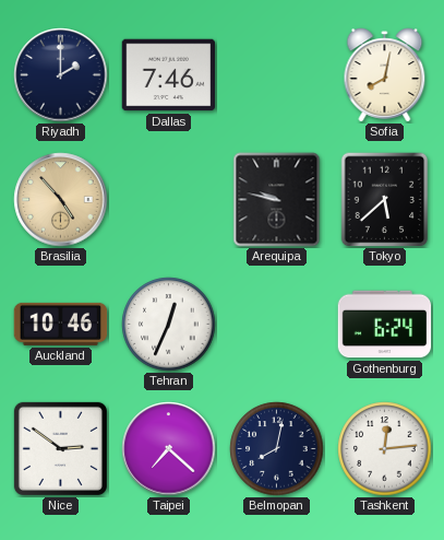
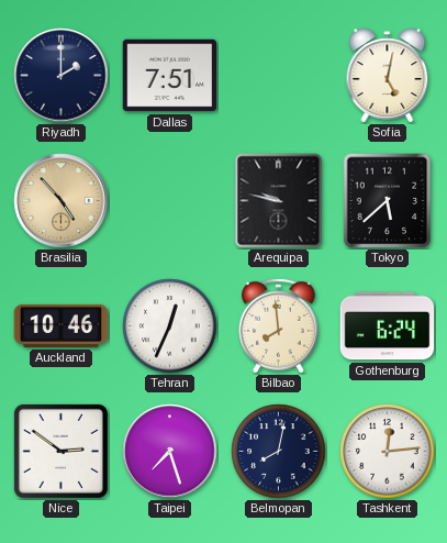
Dallas: 7:46 -> 7:51 (170, 76)
Sofia: 8:02 -> 5:02 (388, 76)
Bilbao: none -> 7:59 (279, 325)
Taipei: 7:22 -> 7:27 (170, 452)
